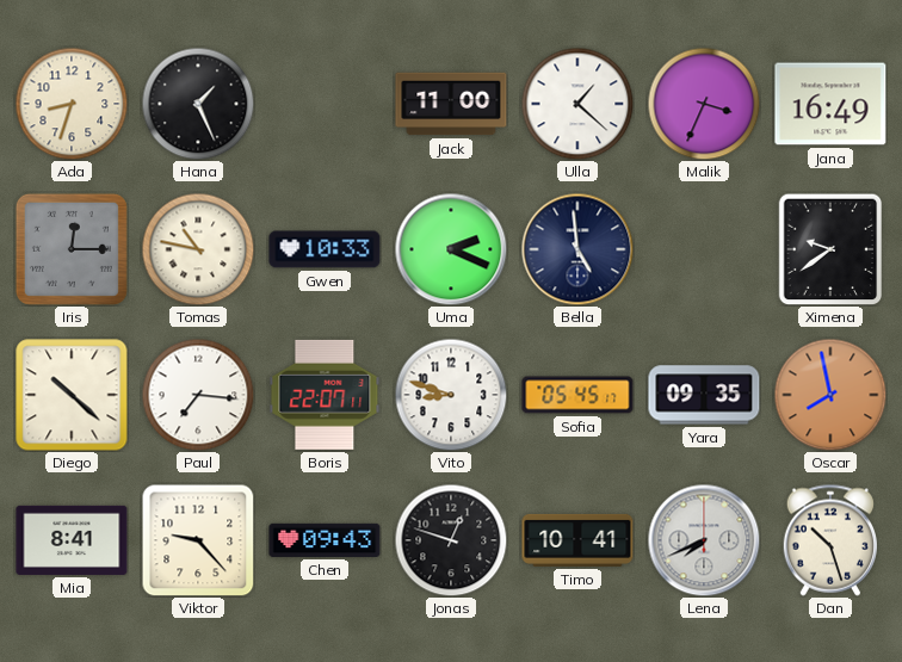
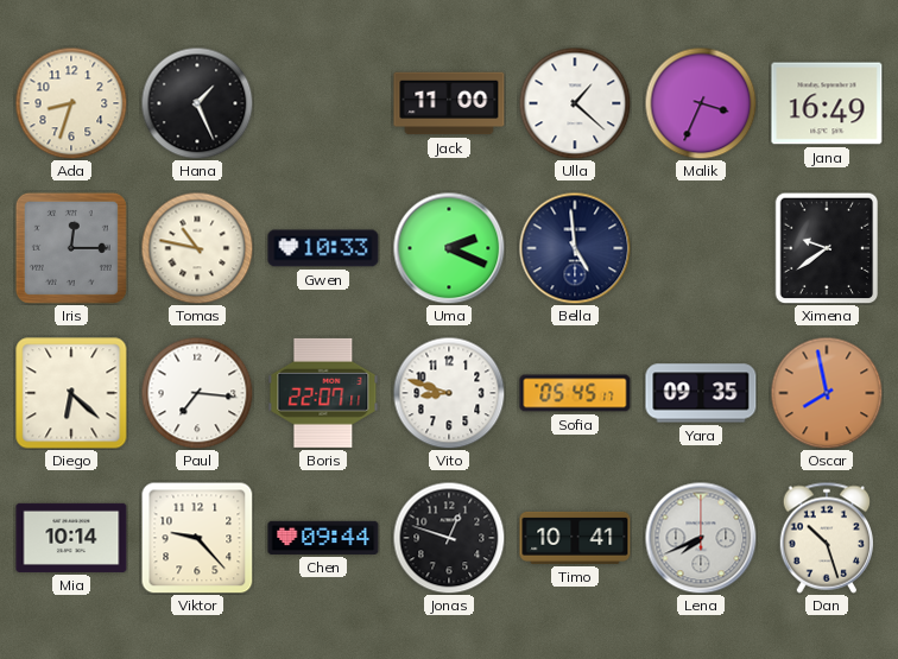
Diego: 10:22 -> 6:22 (71, 393)
Mia: 8:41 -> 10:14 (71, 538)
Chen: 09:43 -> 09:44 (323, 538)
